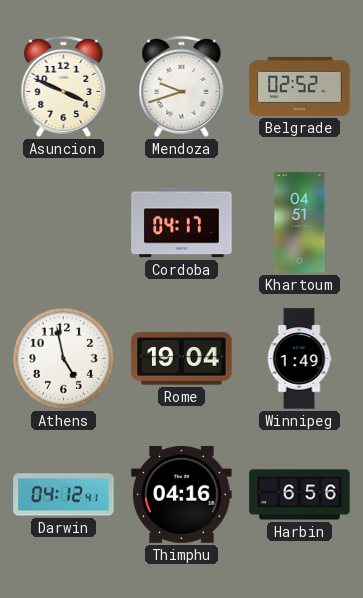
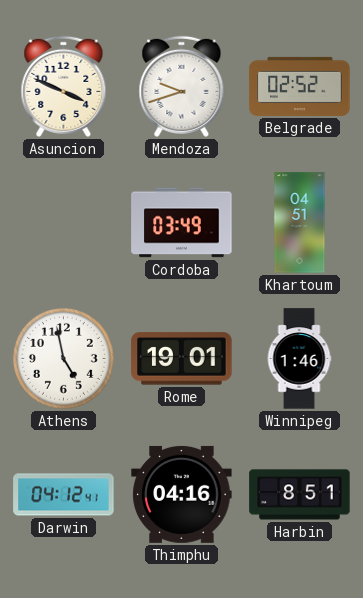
Cordoba: 04:17 -> 03:49 (182, 223)
Rome: 19:04 -> 19:01 (182, 359)
Winnipeg: 1:49 -> 1:46 (299, 359)
Harbin: 6:56 -> 8:51 (300, 495)
